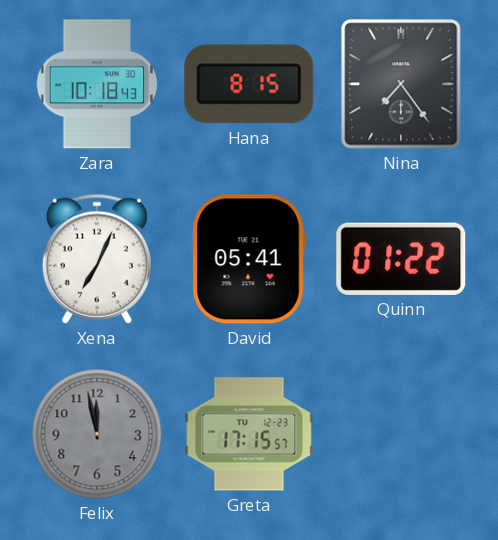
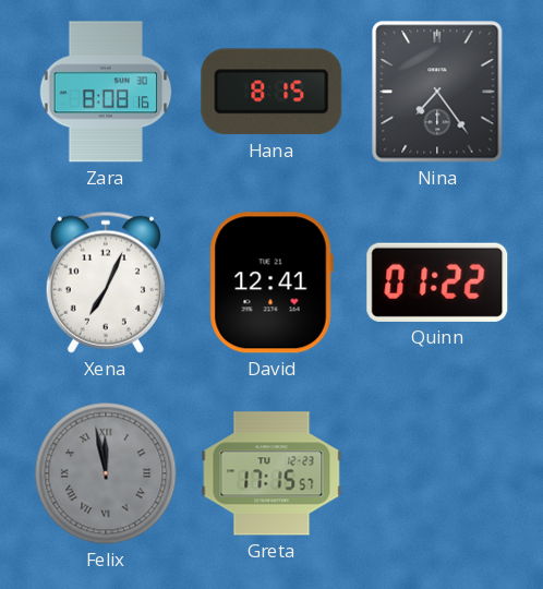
Zara: 10:18 -> 8:08 (106, 92)
David: 05:41 -> 12:41 (271, 283)
Felix numerals: Arabic -> Roman (106, 473)
